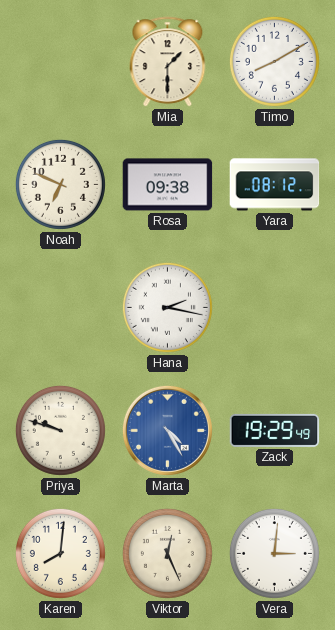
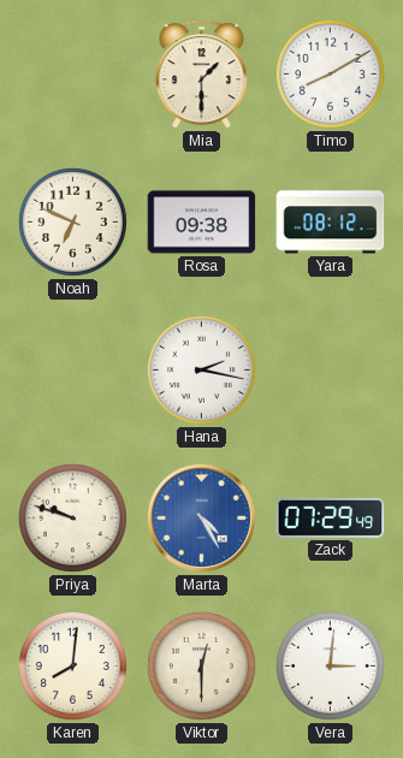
Zack: 19:29 -> 07:29 (331, 517)
Viktor: 12:26 -> 12:30 (201, 665)
